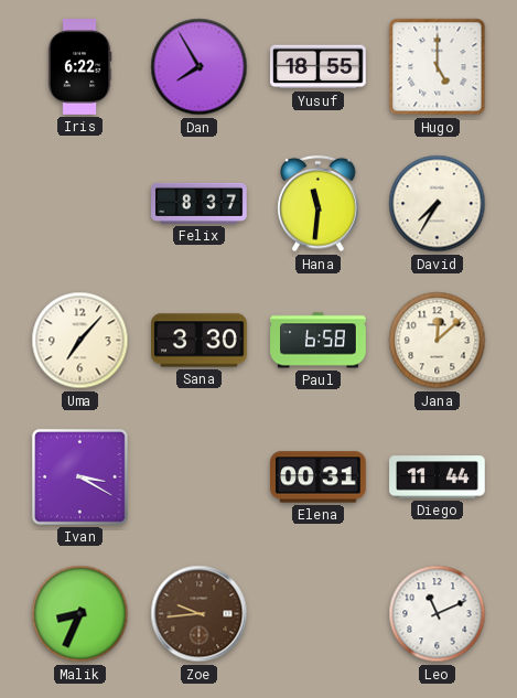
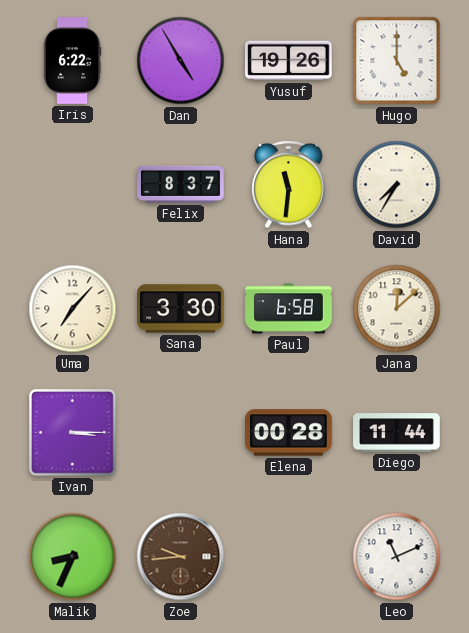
Dan: 7:55 -> 4:55 (181, 61)
Yusuf: 18:55 -> 19:26 (289, 61)
Ivan: 3:20 -> 3:15 (72, 432)
Elena: 00:31 -> 00:28 (289, 433)
